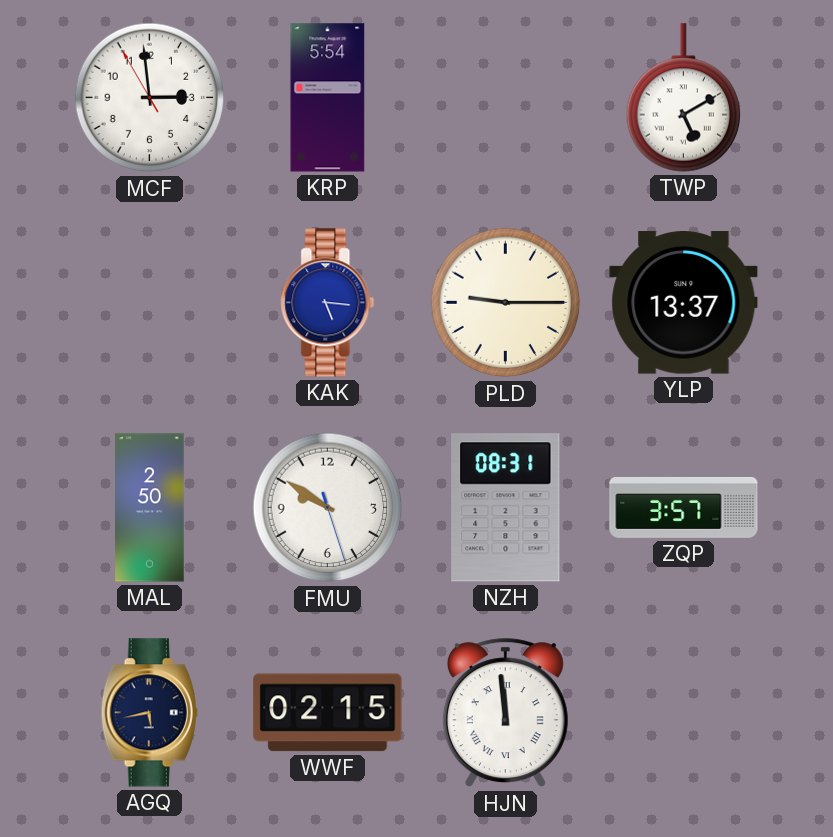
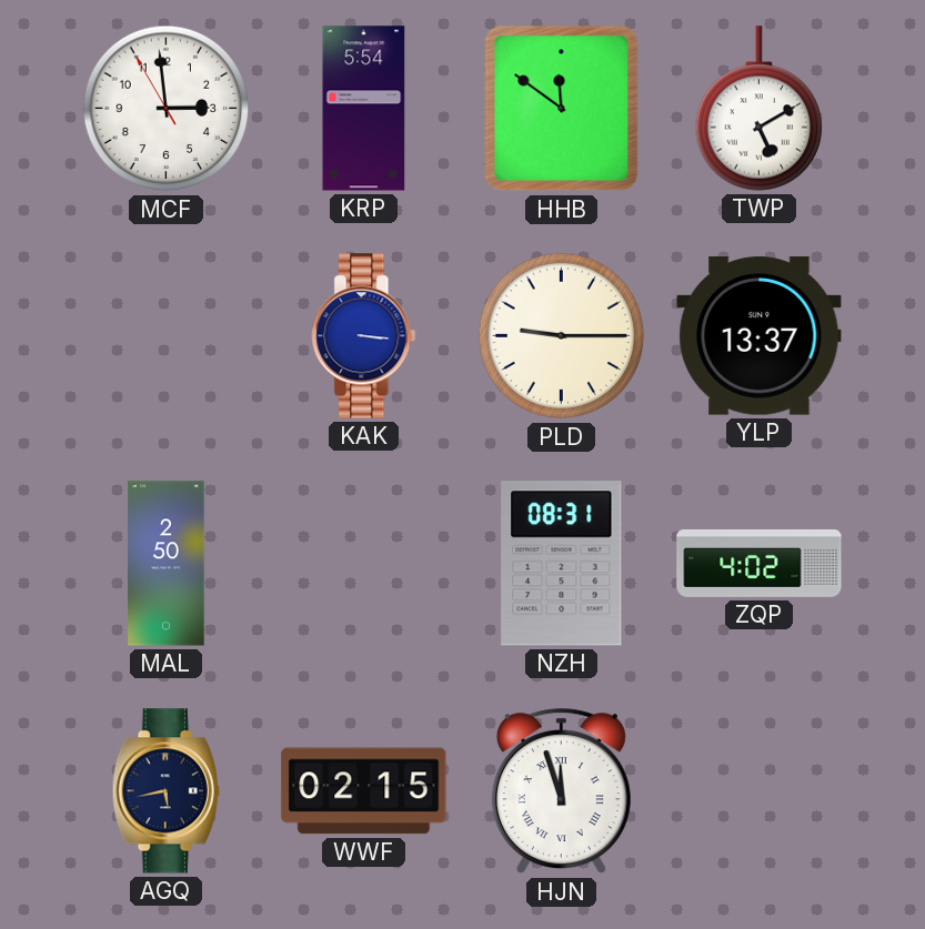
HHB: none -> 11:51 (562, 109)
KAK: 5:16 -> 3:16 (364, 336)
FMU: 9:50 -> none (328, 508)
ZQP: 3:57 -> 4:02 (760, 563)
HJN: 11:59 -> 11:57 (561, 791)
